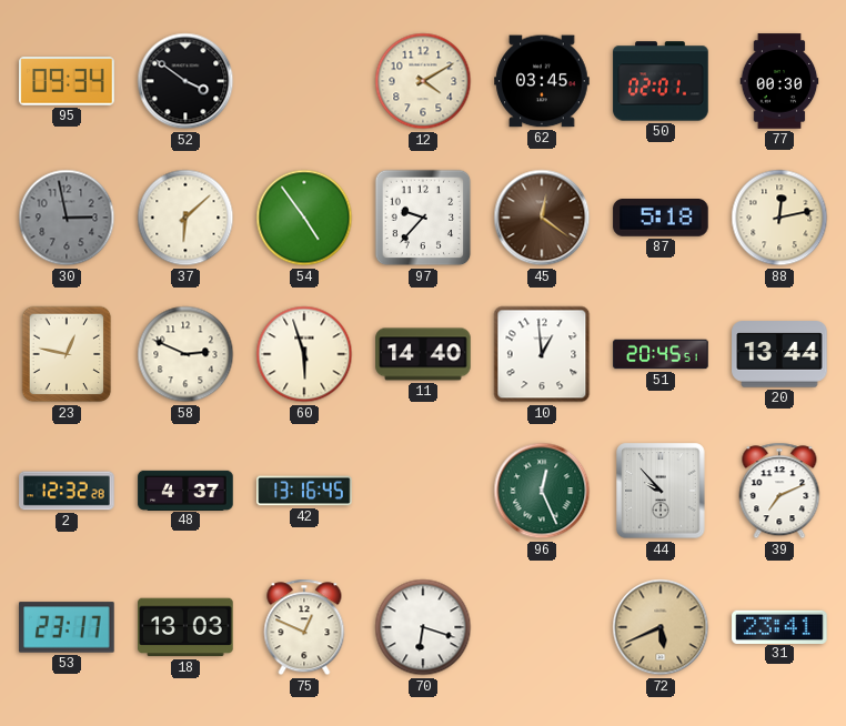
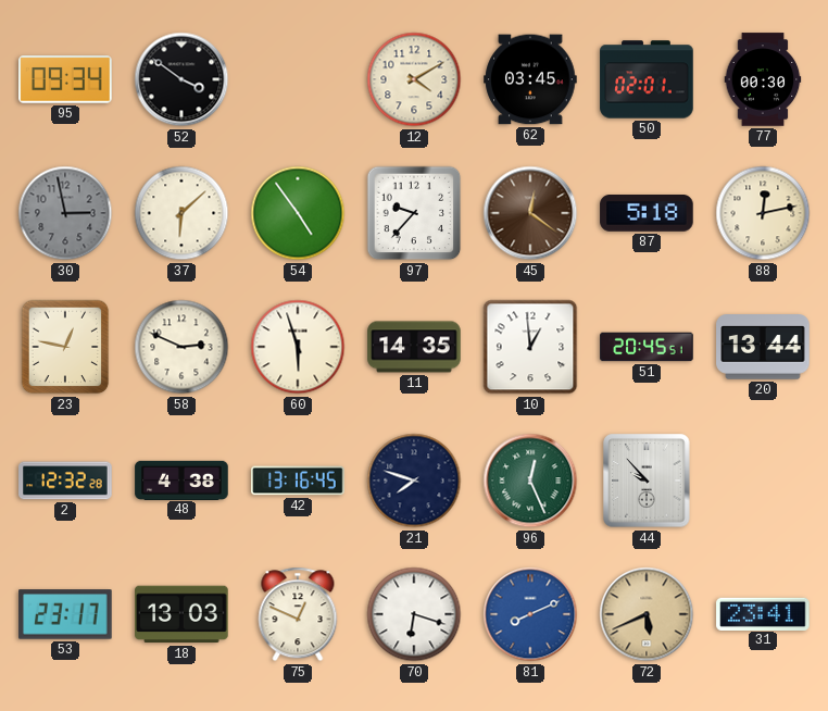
11: 14:40 -> 14:35 (414, 347)
48: 4:37 -> 4:38 (181, 479)
21: none -> 7:48 (414, 481)
39: 7:11 -> none (779, 491)
81: none -> 8:11 (530, 614)
